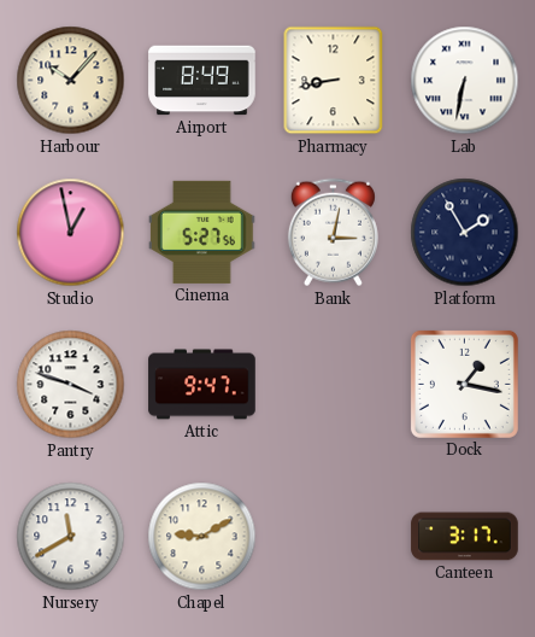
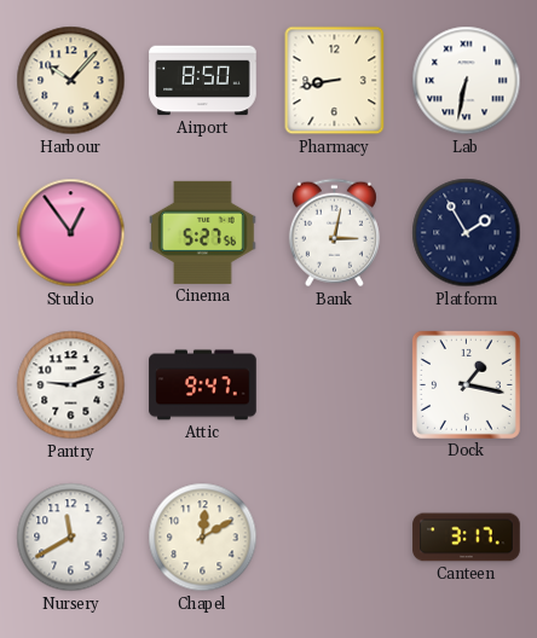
Airport: 8:49 -> 8:50 (203, 81)
Studio: 12:58 -> 12:54 (71, 233)
Pantry: 3:48 -> 9:12 (71, 385)
Chapel: 9:10 -> 12:10 (203, 538)
